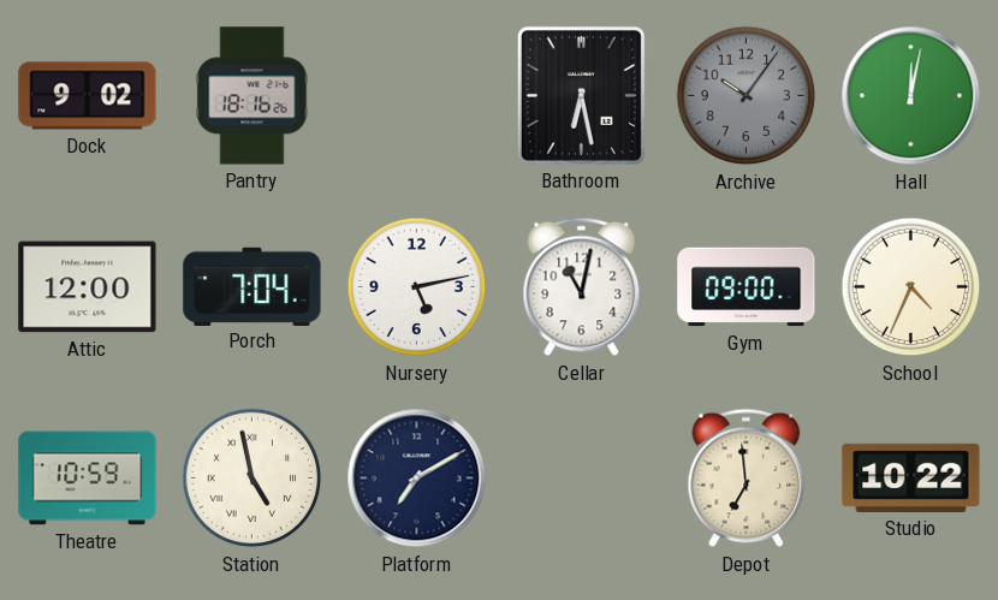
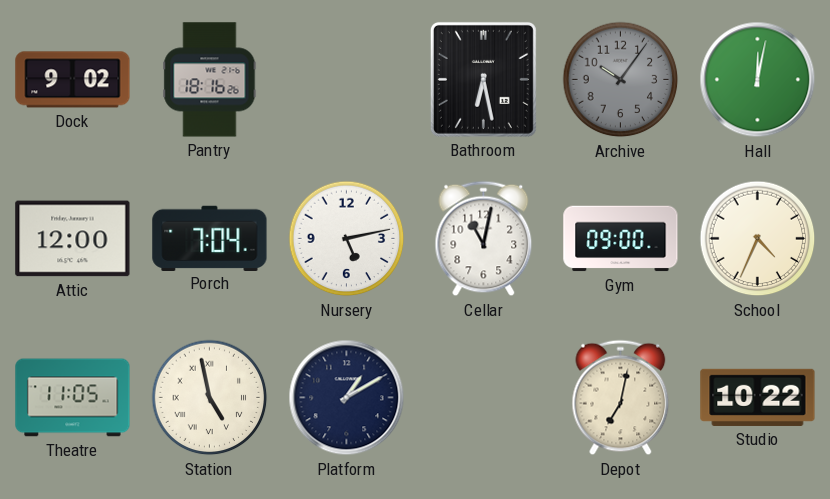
Theatre: 10:59 -> 11:05 (73, 398)
Platform: 7:10 -> 1:10 (347, 398)
Depot: 6:59 -> 7:02 (621, 398)
